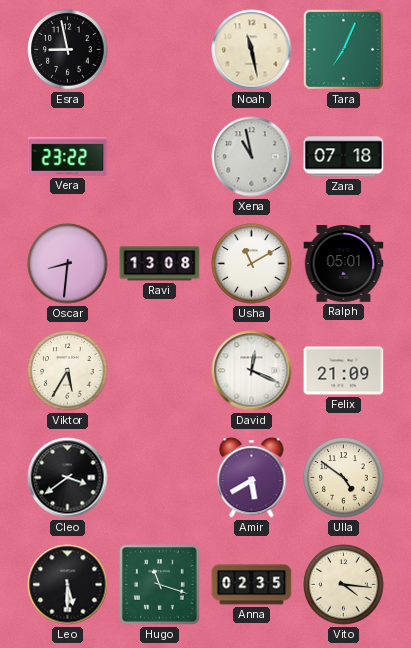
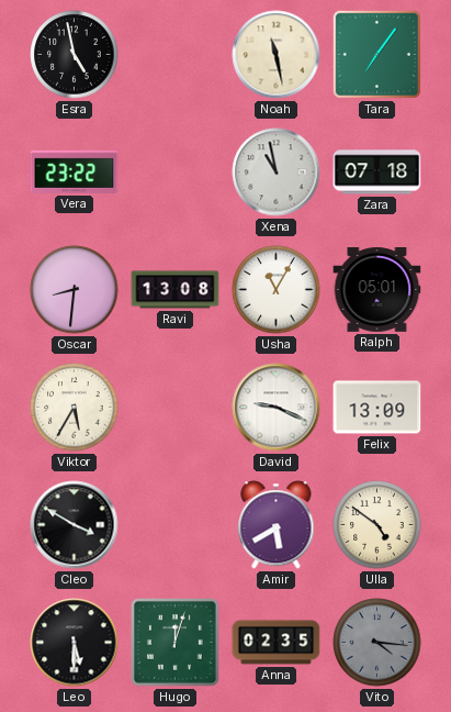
Esra: 8:58 -> 4:58 (75, 55)
Tara: 7:04 -> 7:06 (376, 54)
Usha: 11:10 -> 11:05 (277, 290)
David: 12:19 -> 9:19 (277, 408)
Felix: 21:09 -> 13:09 (377, 408)
Cleo: 3:39 -> 3:50 (75, 525)
Hugo: 11:18 -> 12:03 (176, 643)
Vito dial: cream -> grey (377, 643)
